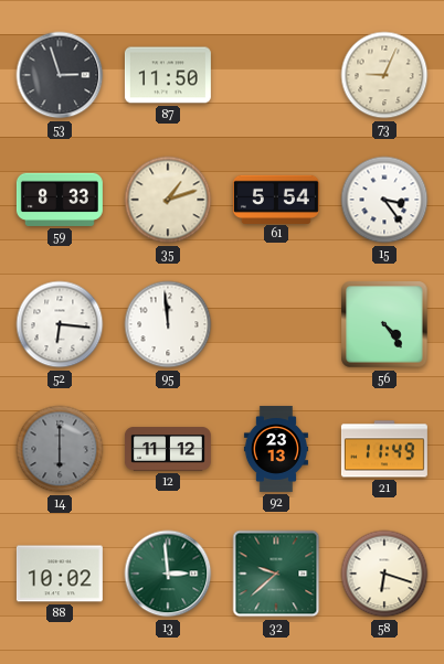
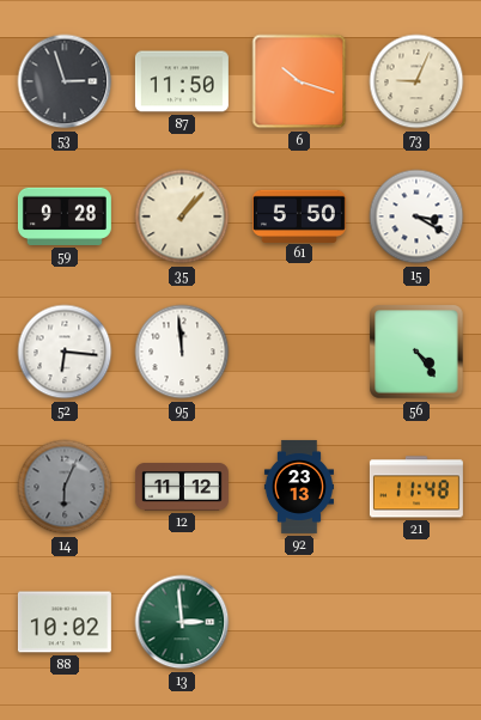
6: none -> 10:18 (299, 81)
59: 8:33 -> 9:28 (65, 216)
35: 1:12 -> 1:07 (182, 216)
61: 5:54 -> 5:50 (299, 215)
15: 3:24 -> 3:20 (416, 216)
14: 6:00 -> 6:04 (65, 487)
21: 11:49 -> 11:48 (416, 487)
32: 9:38 -> none (276, 574)
58: 6:18 -> none (384, 574)
